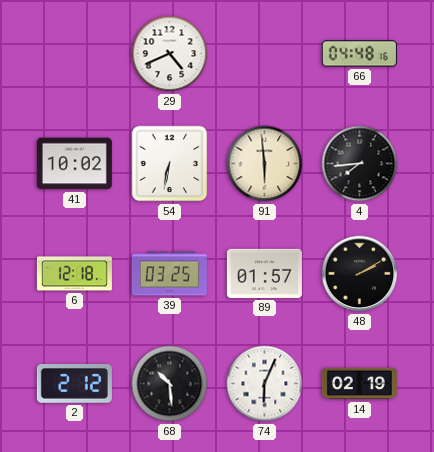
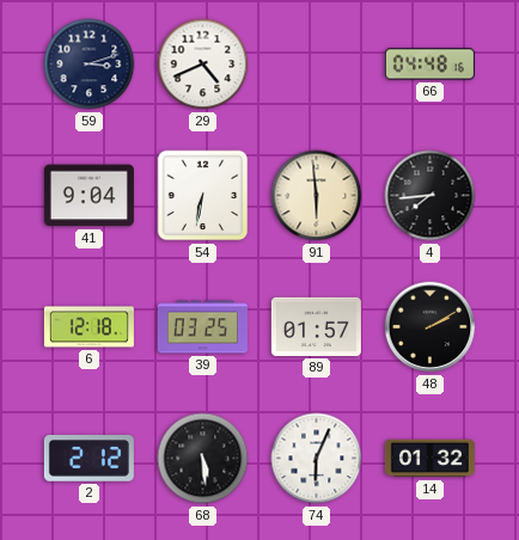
59: none -> 3:12 (90, 65)
41: 10:02 -> 9:04 (88, 196)
68: 10:29 -> 5:29 (203, 459)
14: 02:19 -> 01:32 (429, 459)
